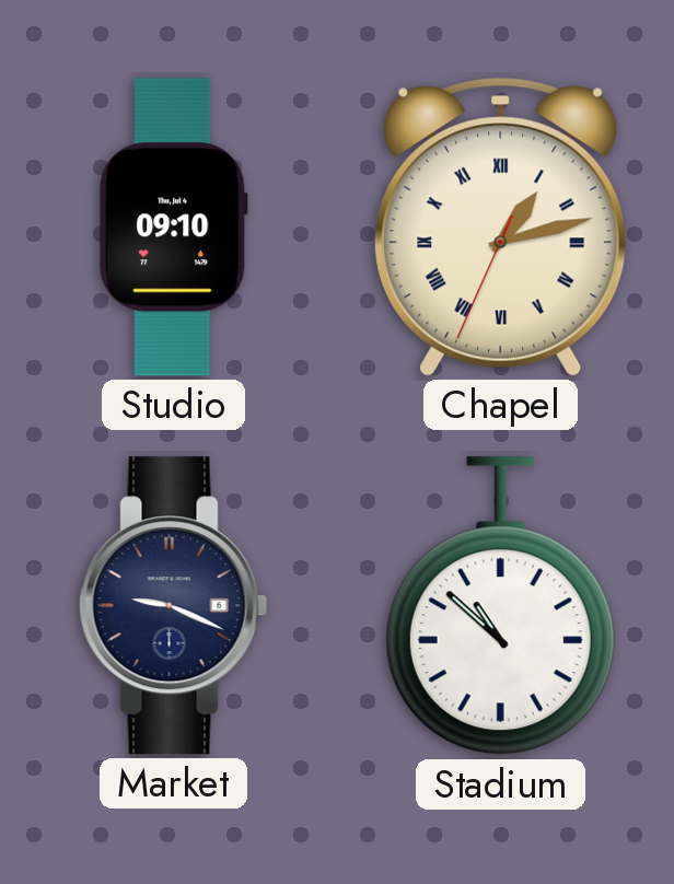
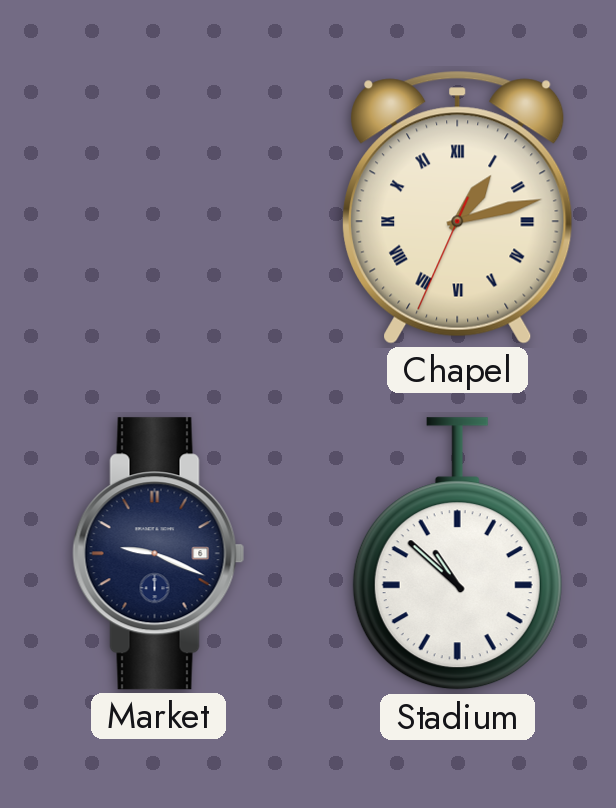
Studio: 09:10 -> none (174, 228)
